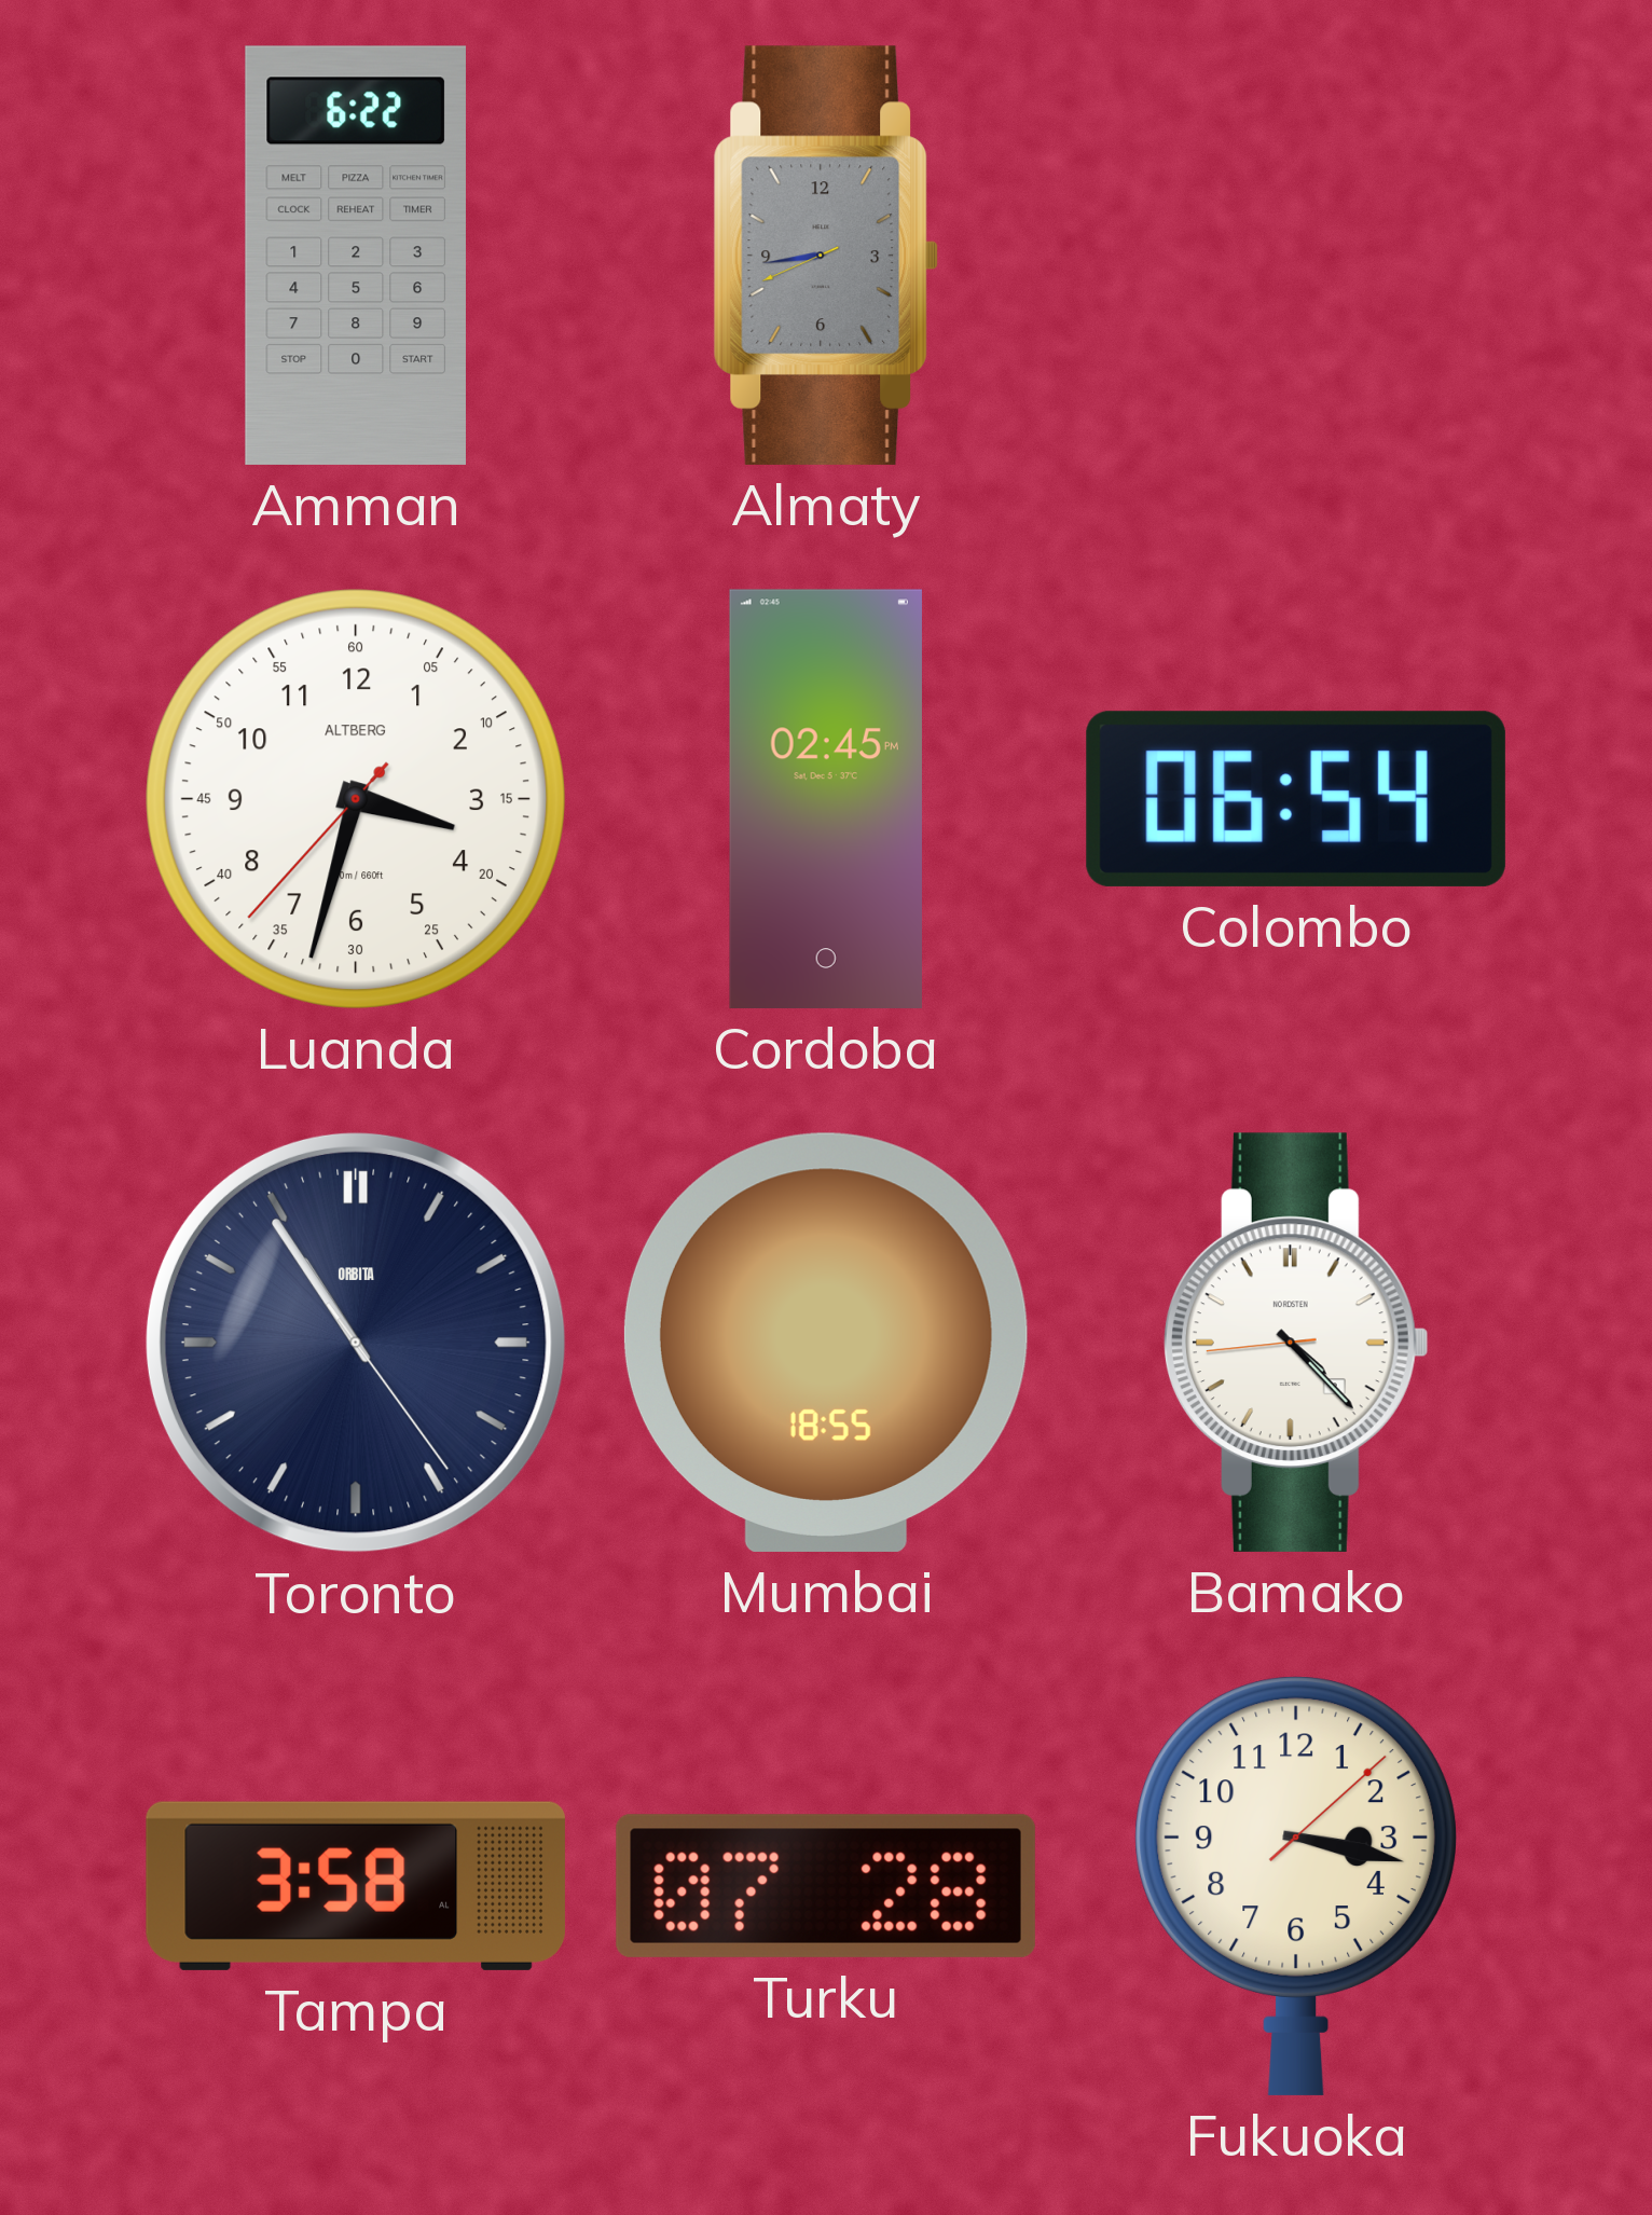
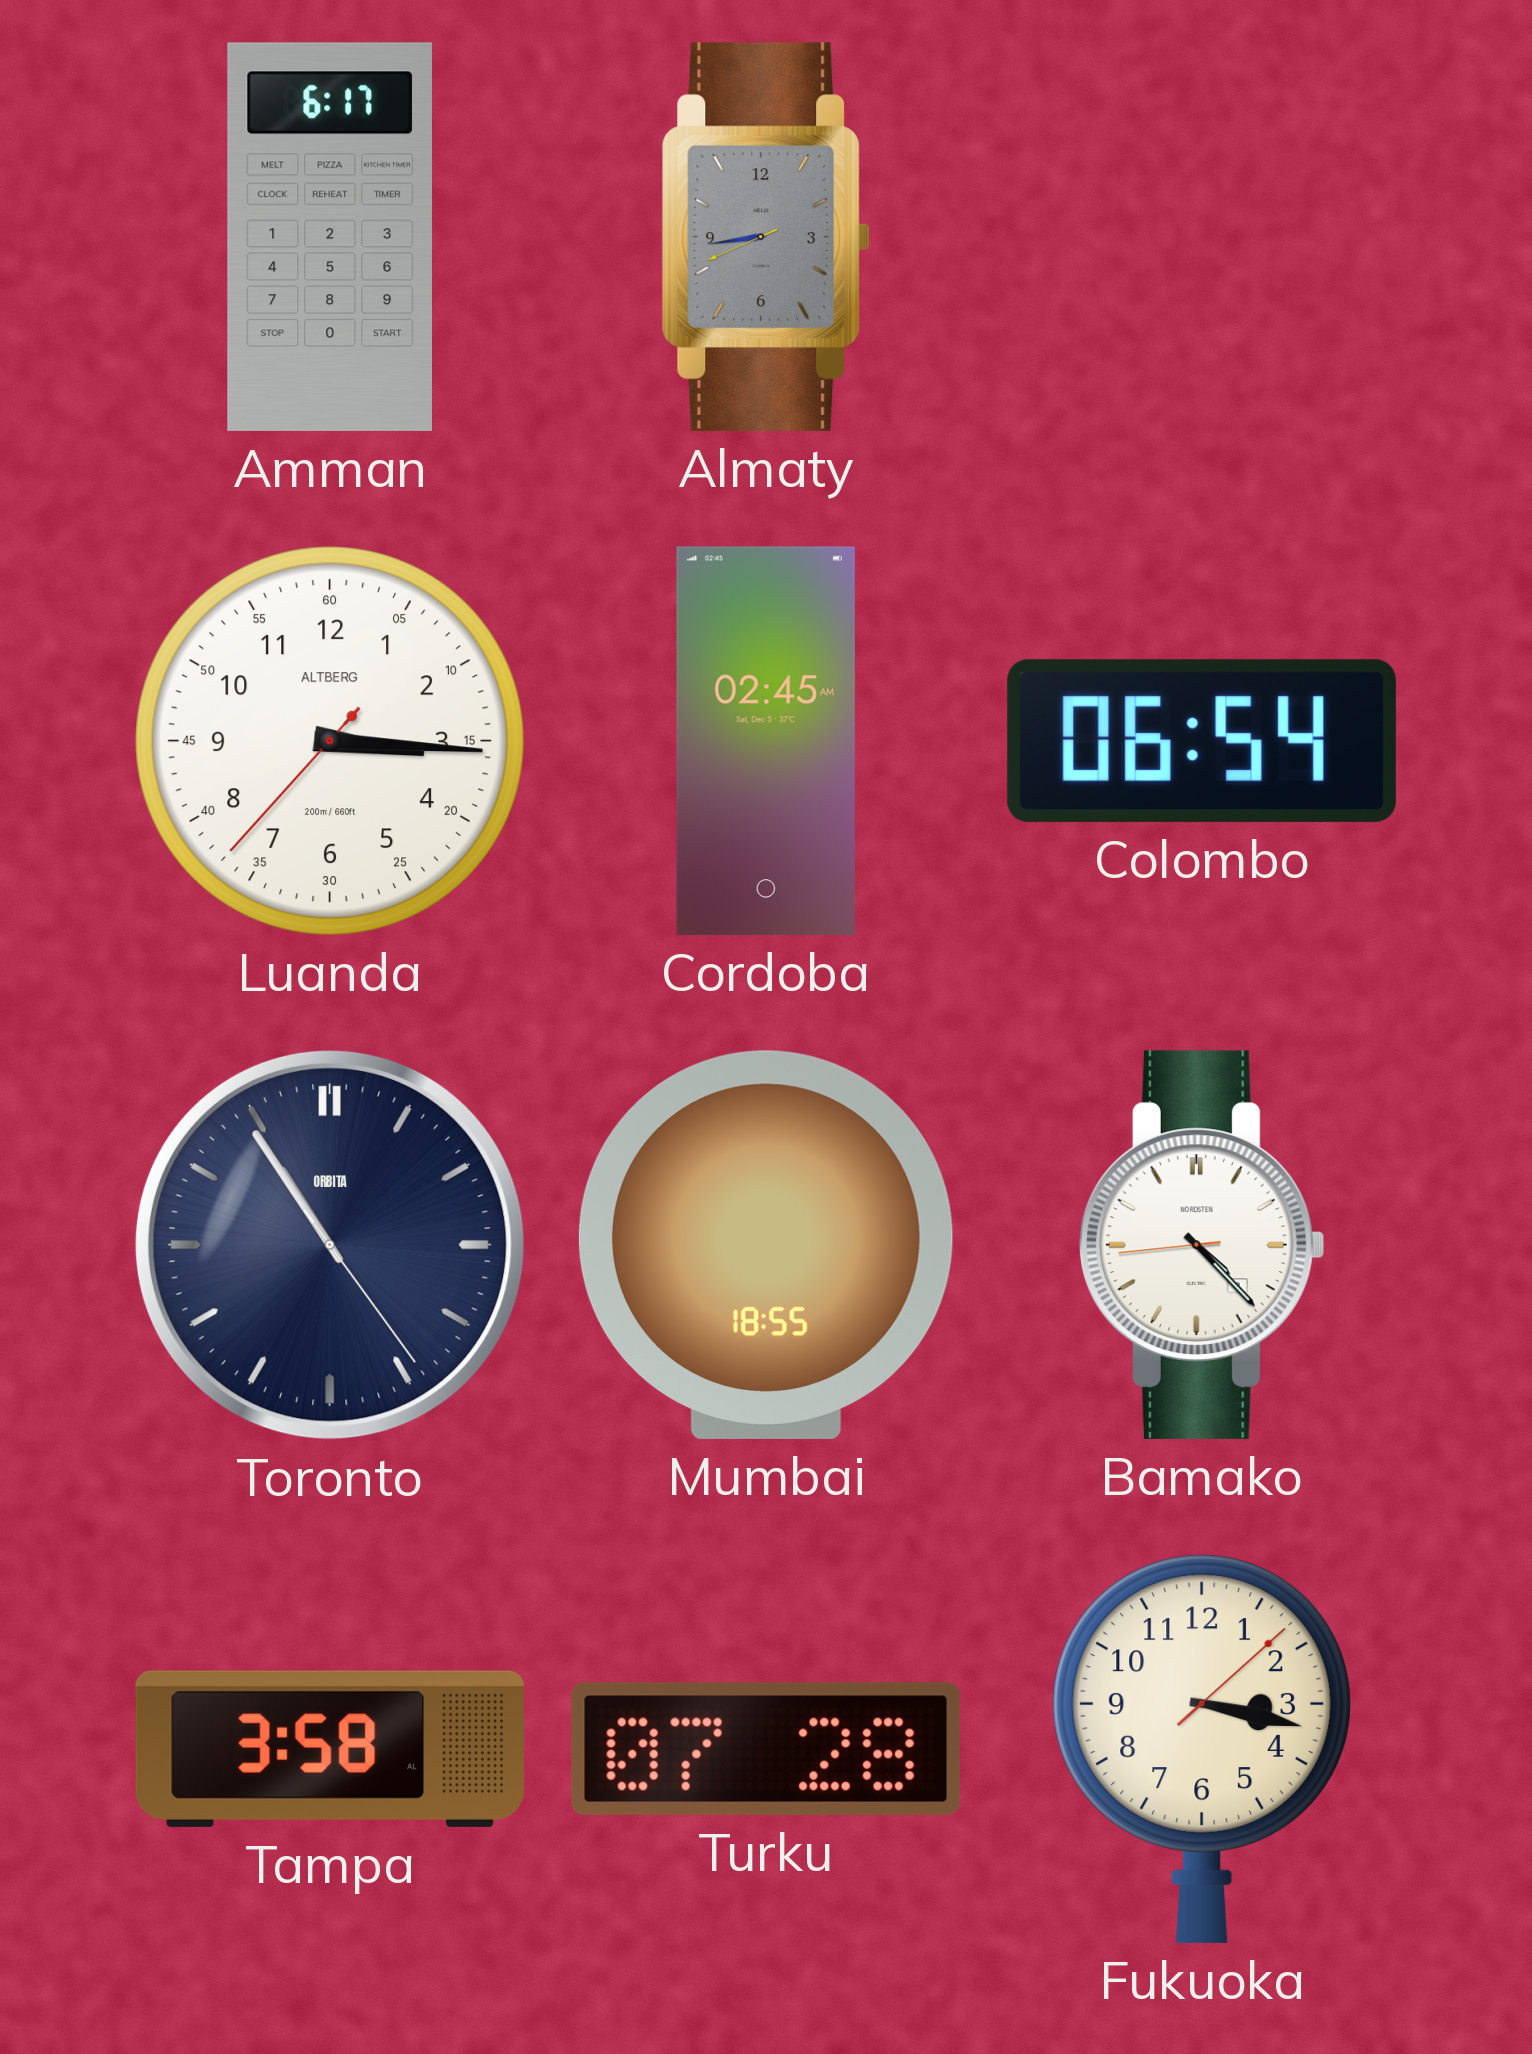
Amman: 6:22 -> 6:17 (330, 237)
Luanda: 3:32 -> 3:15 (330, 741)
Cordoba: 02:45 PM -> 02:45 AM (766, 741)
